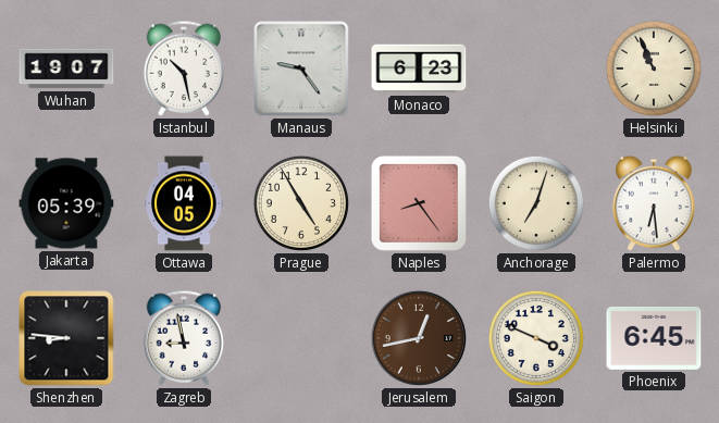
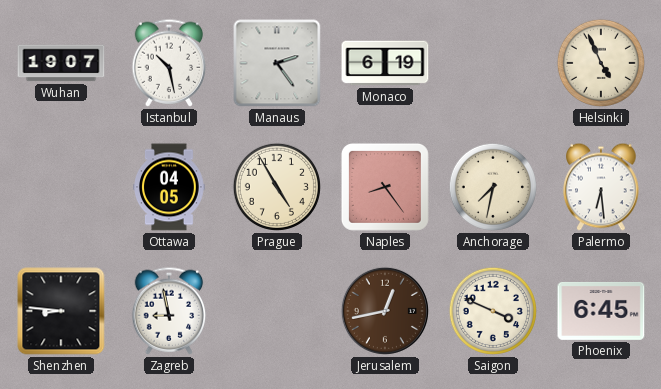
Manaus: 9:24 -> 2:24 (277, 63)
Monaco: 6:23 -> 6:19 (385, 63)
Helsinki: 10:56 -> 4:56 (601, 63)
Jakarta: 05:39 -> none (66, 203)
Anchorage: 7:03 -> 7:32 (493, 187)
